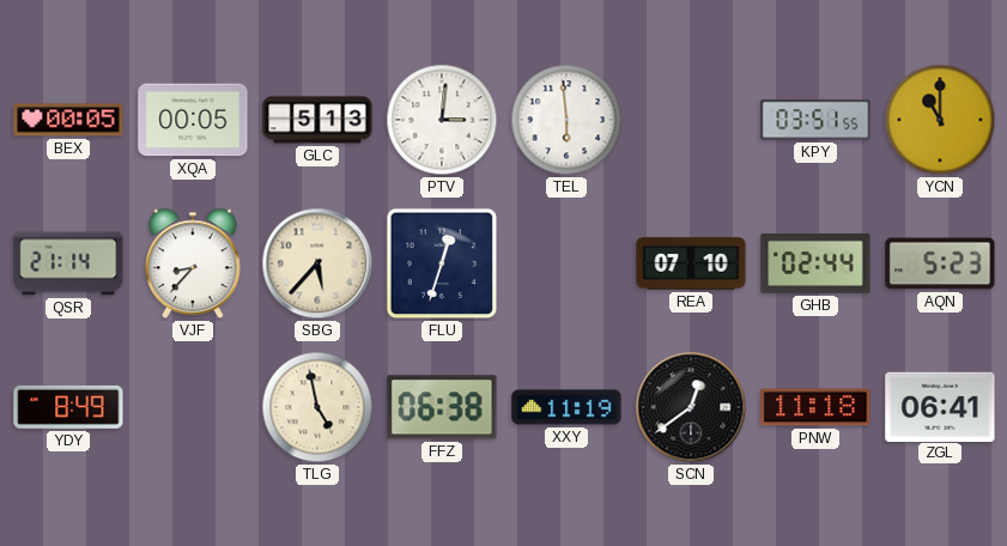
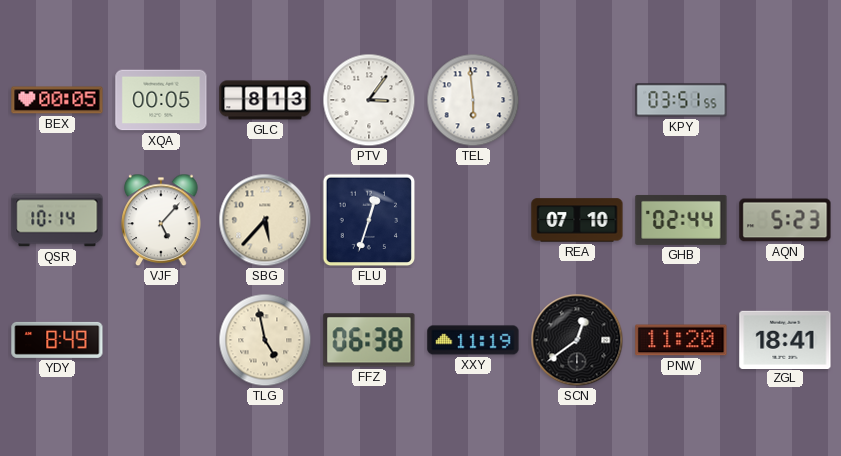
GLC: 5:13 -> 8:13 (265, 100)
PTV: 3:01 -> 3:06 (369, 100)
YCN: 11:00 -> none (940, 120)
QSR: 21:14 -> 10:14 (57, 220)
VJF: 8:37 -> 5:07 (161, 220)
PNW: 11:18 -> 11:20 (681, 340)
ZGL: 06:41 -> 18:41 (785, 339)
